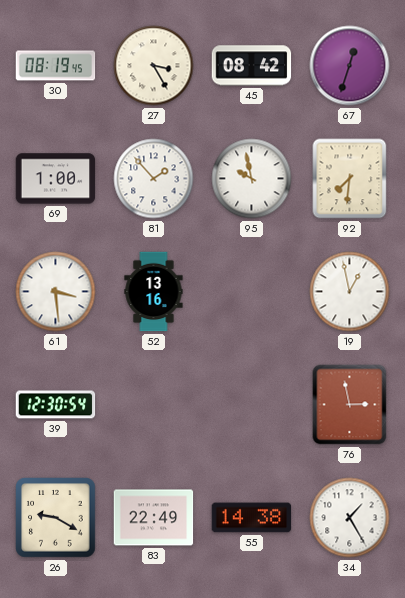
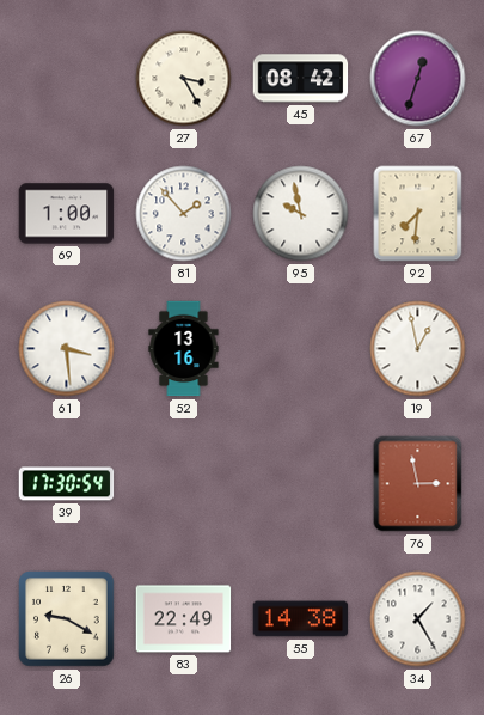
30: 08:19 -> none (56, 66)
39: 12:30 -> 17:30 (67, 484)
